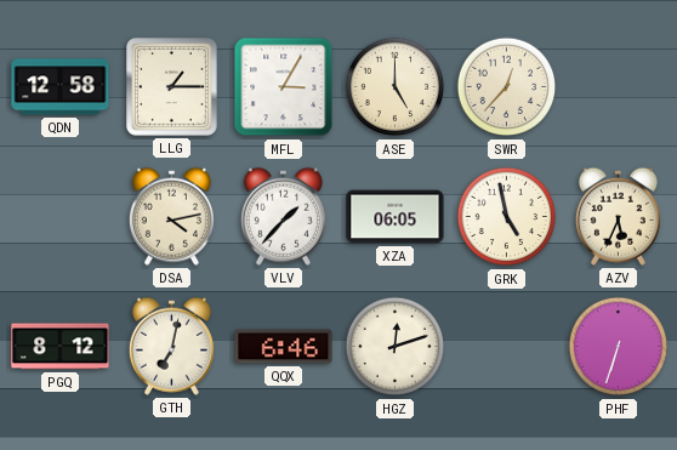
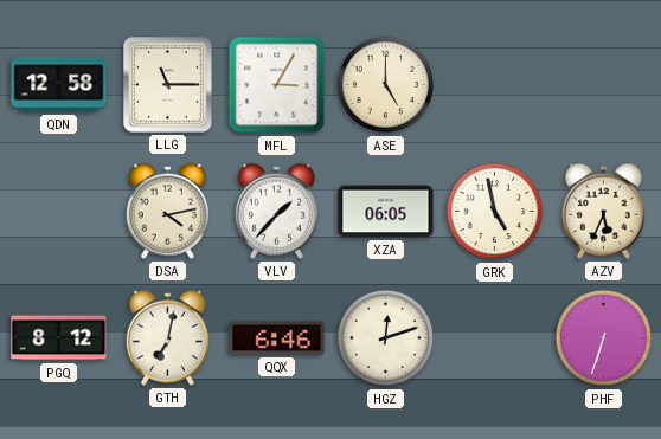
LLG: 1:15 -> 11:15 (168, 85)
SWR: 12:37 -> none (507, 87)
